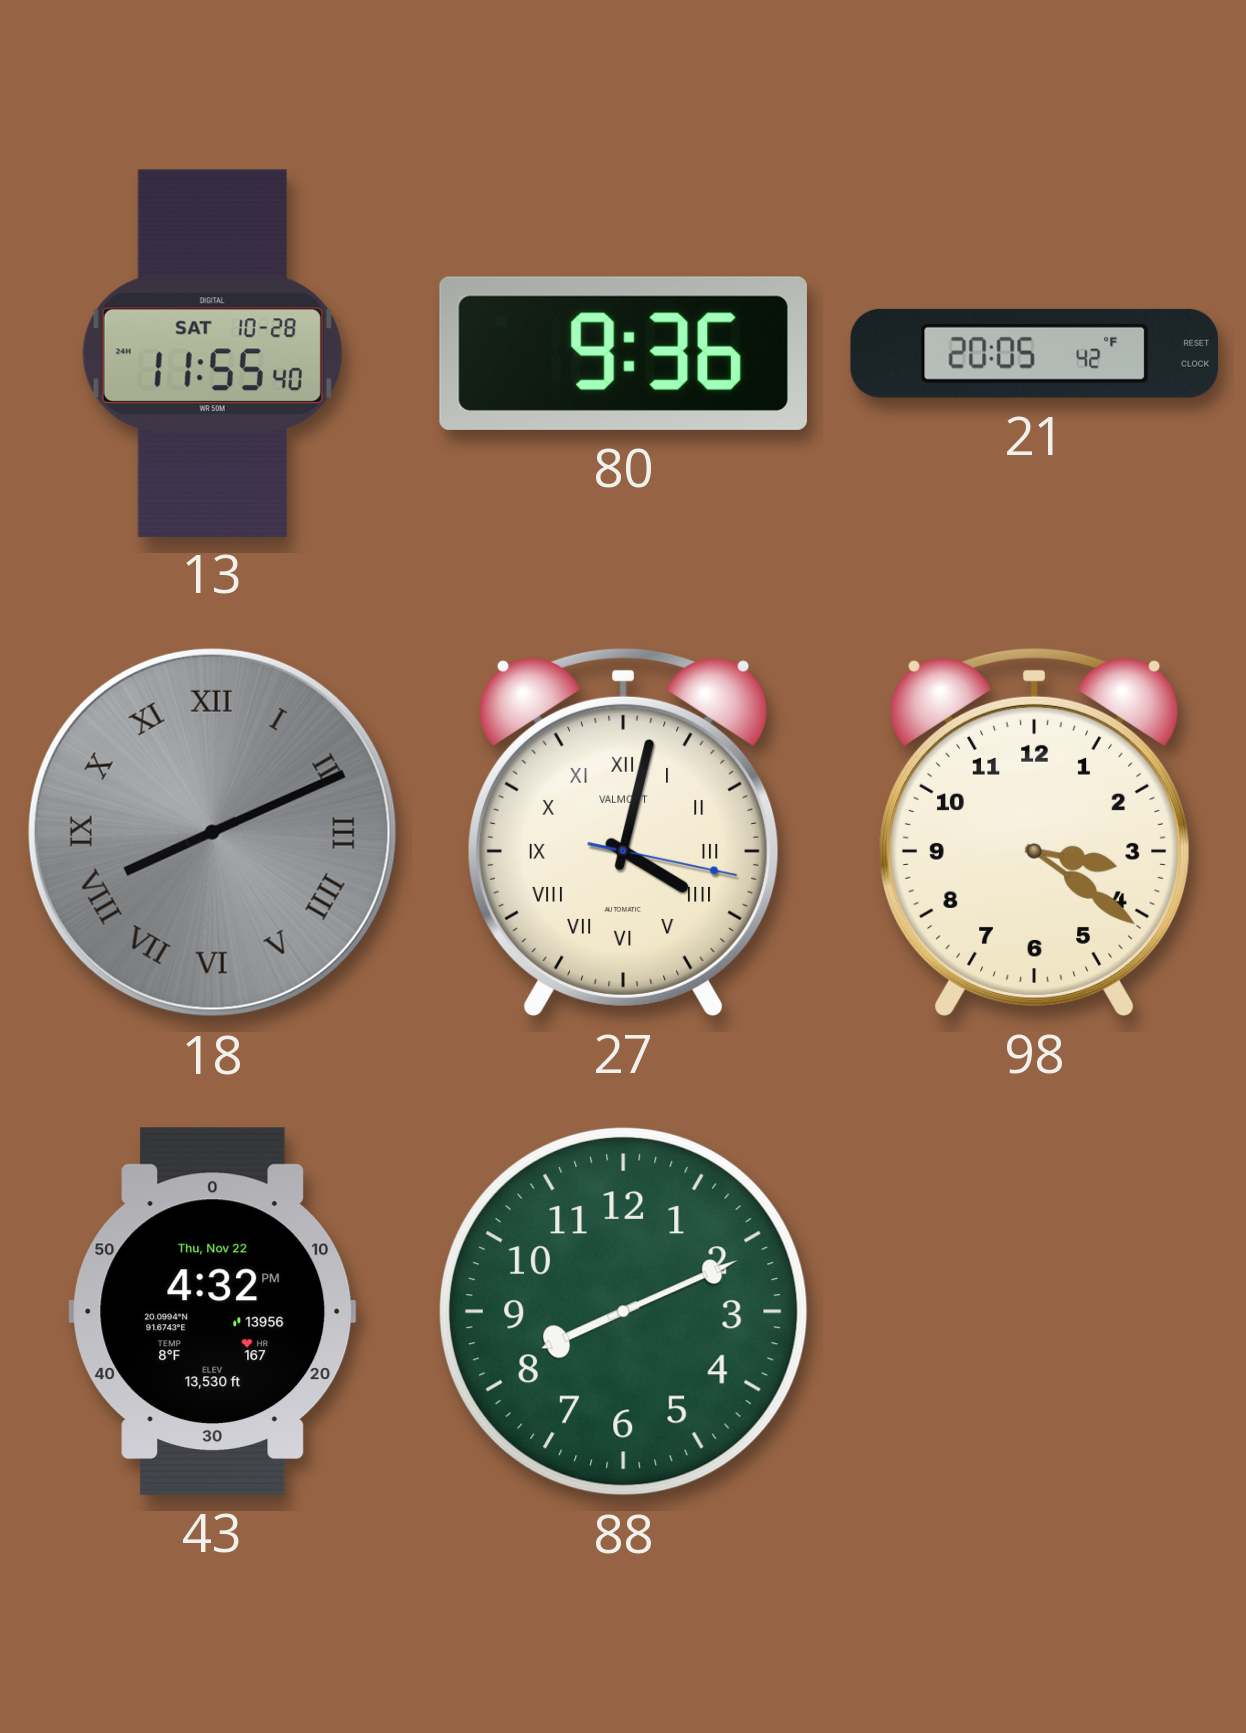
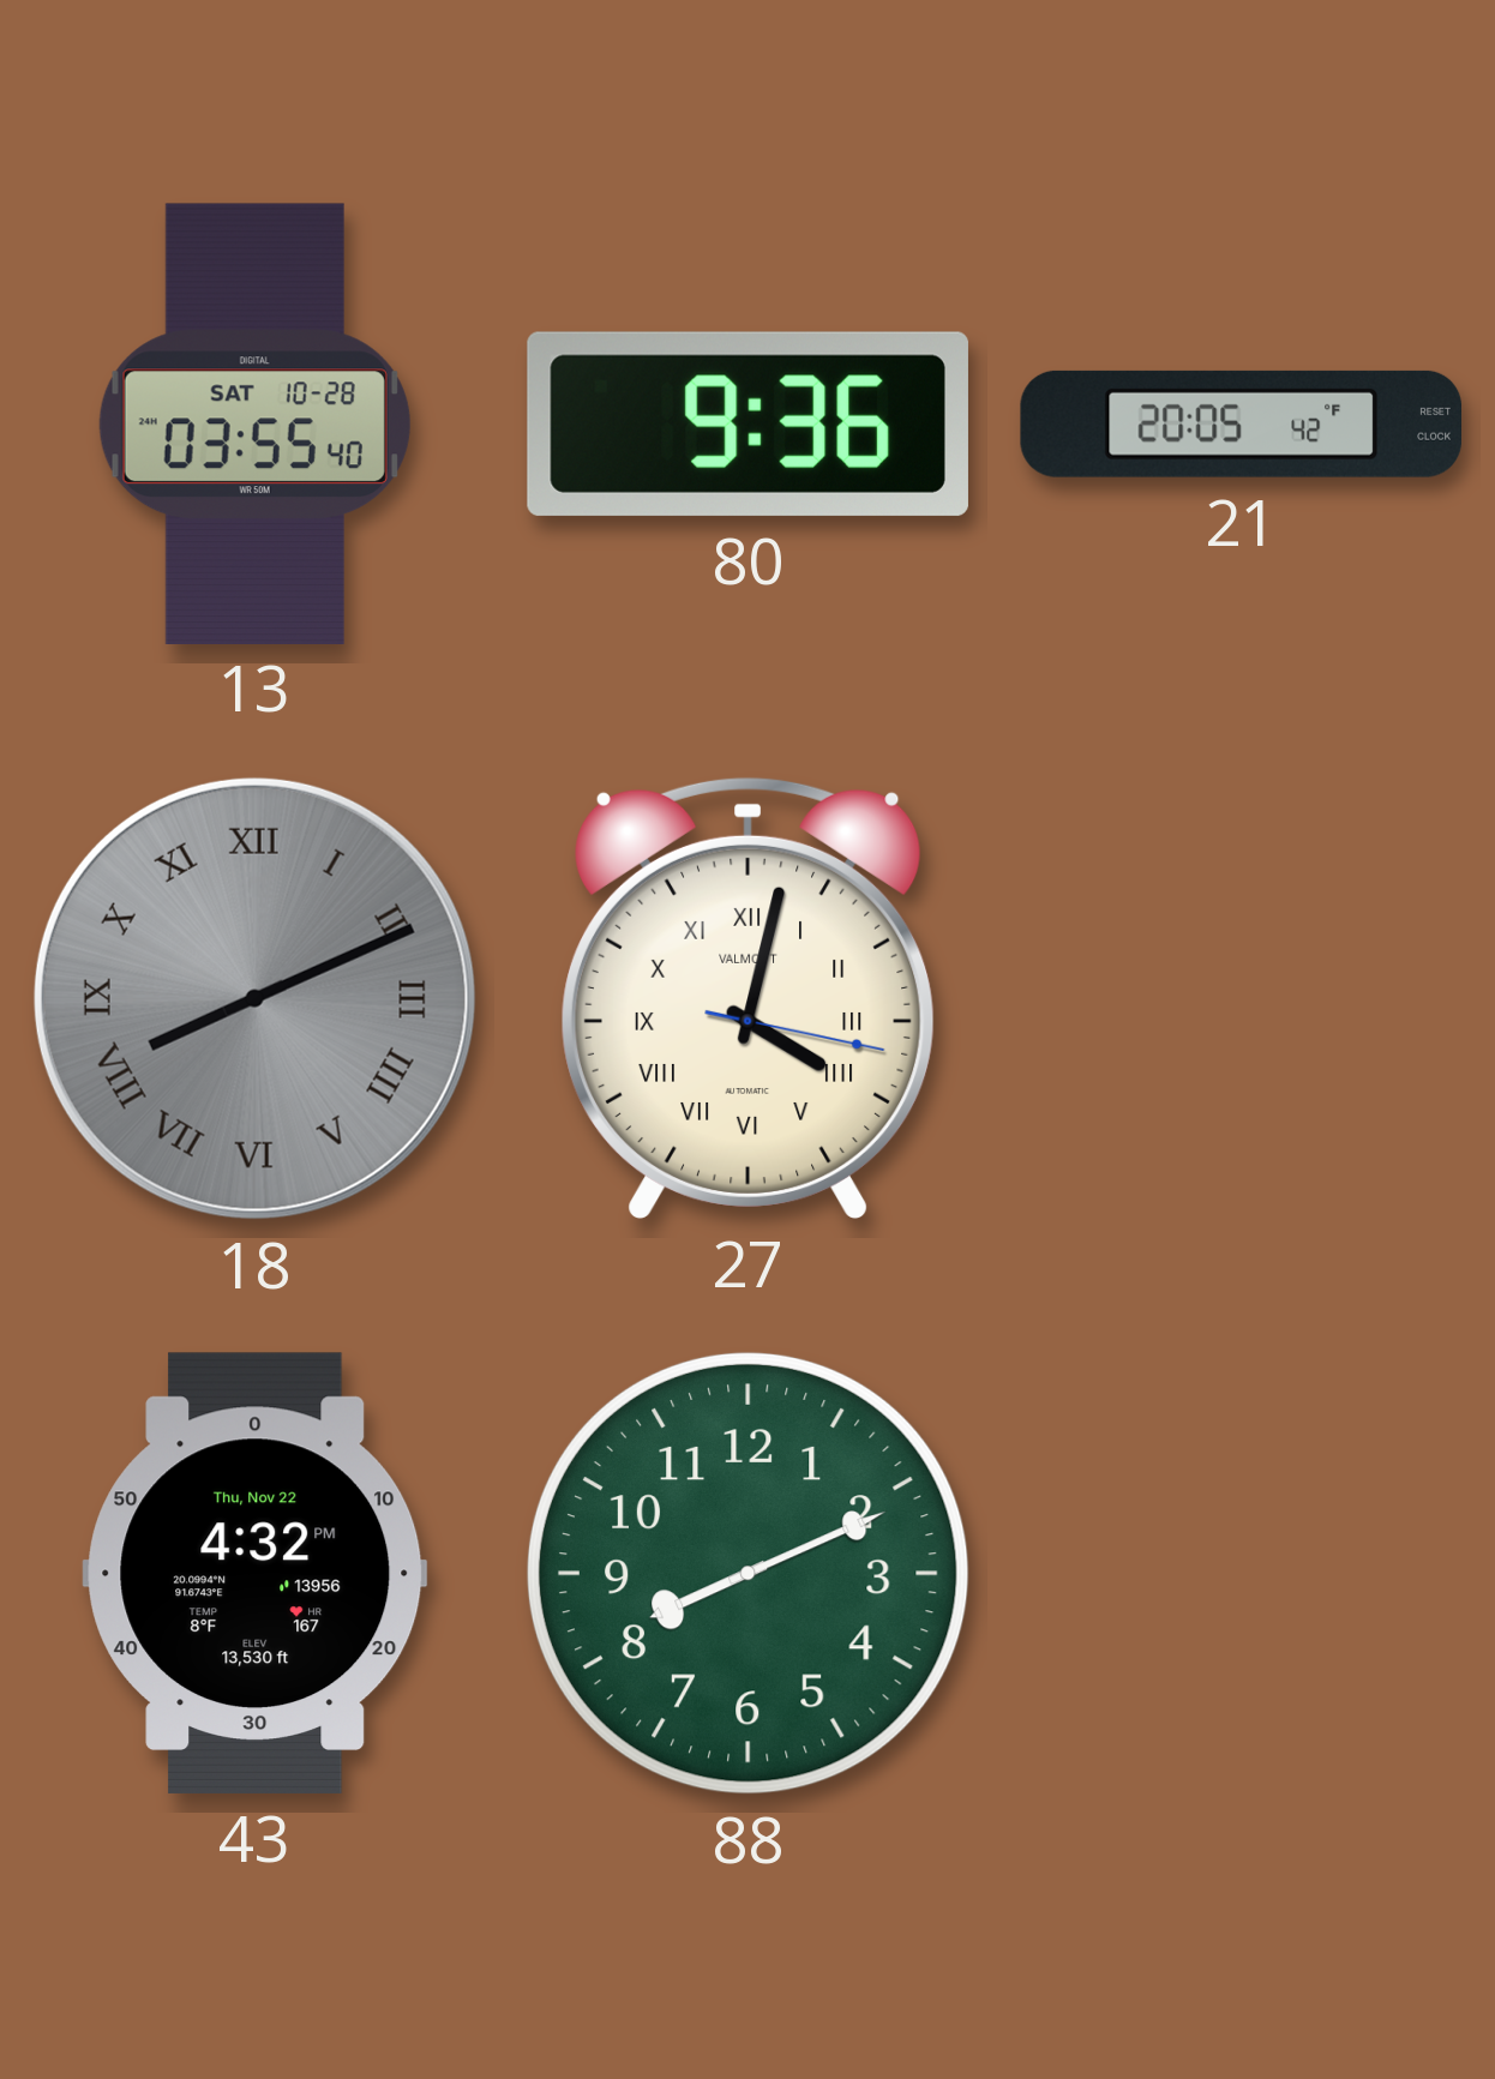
13: 11:55 -> 03:55 (254, 423)
98: 3:21 -> none (1035, 832)
